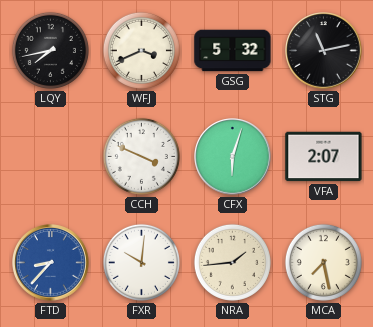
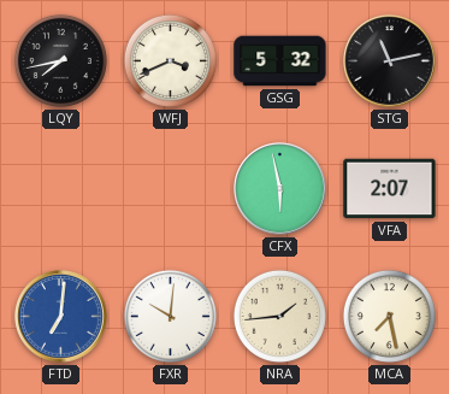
CCH: 3:49 -> none (141, 156)
CFX: 6:03 -> 5:58 (280, 189)
FTD: 8:37 -> 7:01 (61, 317)
